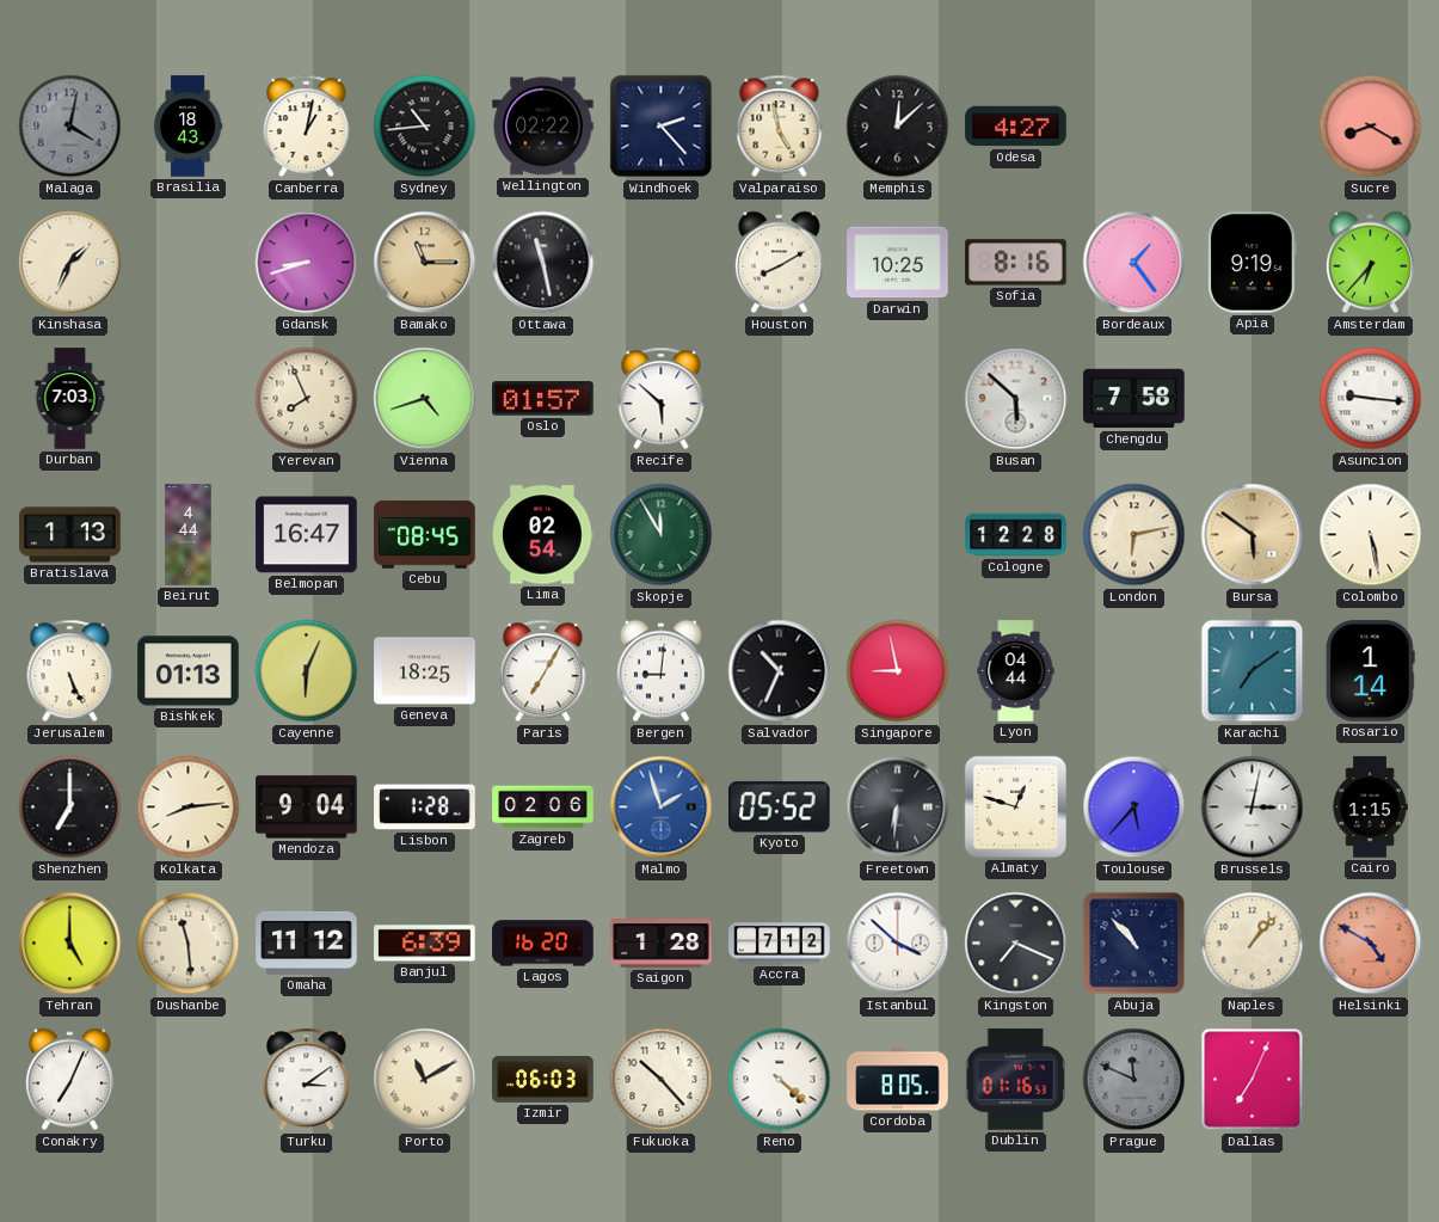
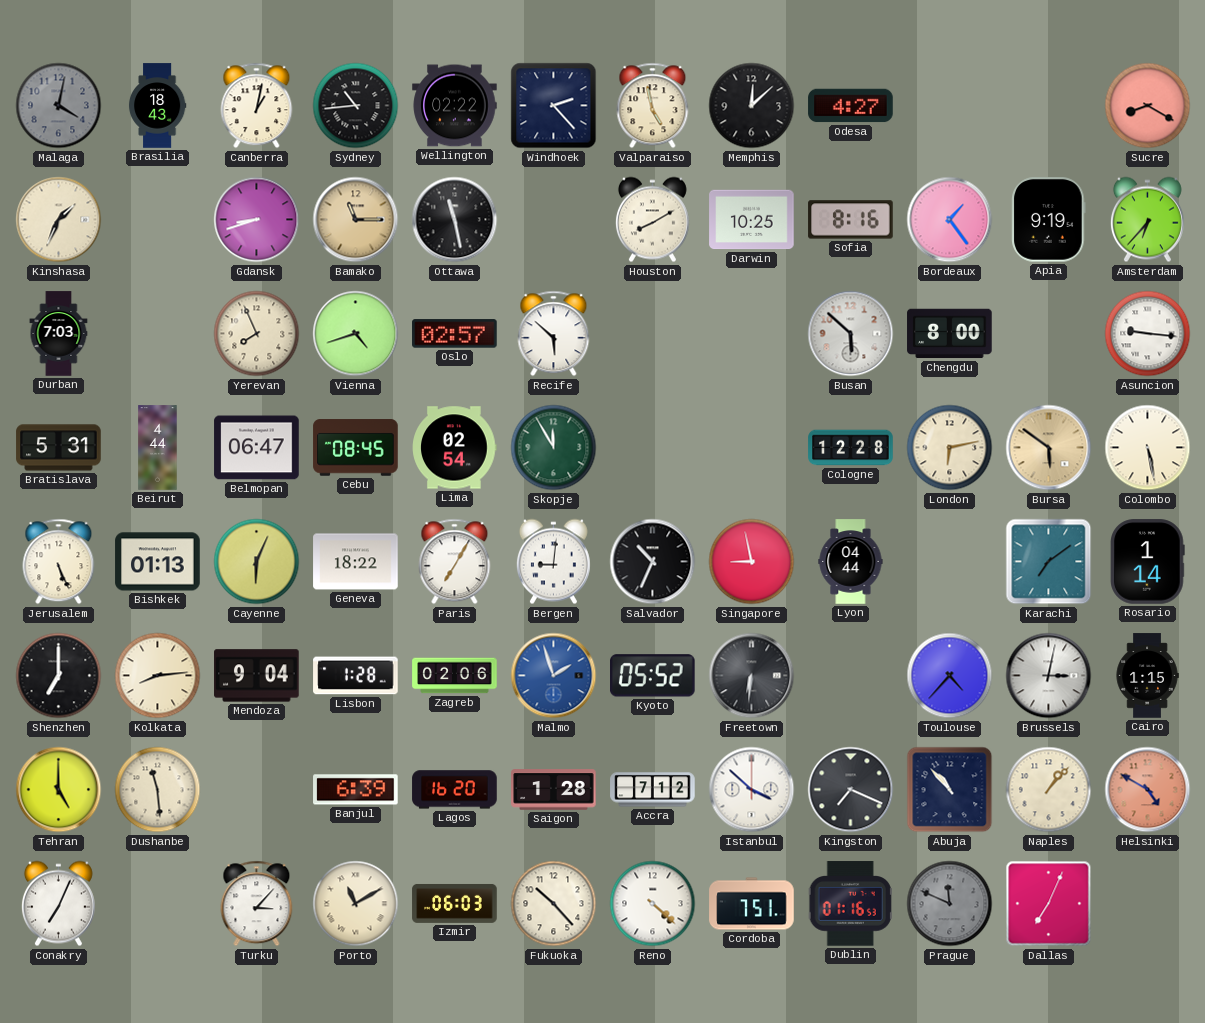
Oslo: 01:57 -> 02:57 (455, 334)
Chengdu: 7:58 -> 8:00 (950, 334)
Bratislava: 1:13 -> 5:31 (59, 448)
Belmopan: 16:47 -> 06:47 (257, 448)
Geneva: 18:25 -> 18:22 (356, 562)
Almaty: 12:48 -> none (1015, 806)
Toulouse: 5:37 -> 4:37 (950, 676)
Omaha: 11:12 -> none (307, 942)
Turku: 3:09 -> 3:07 (257, 904)
Cordoba: 8:05 -> 7:51 (752, 904)
